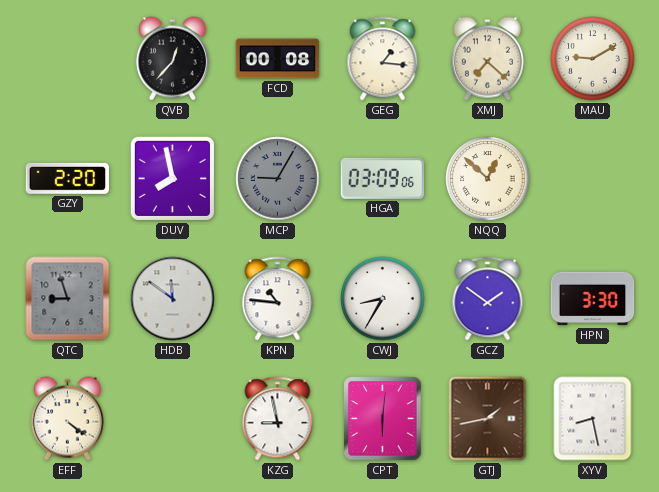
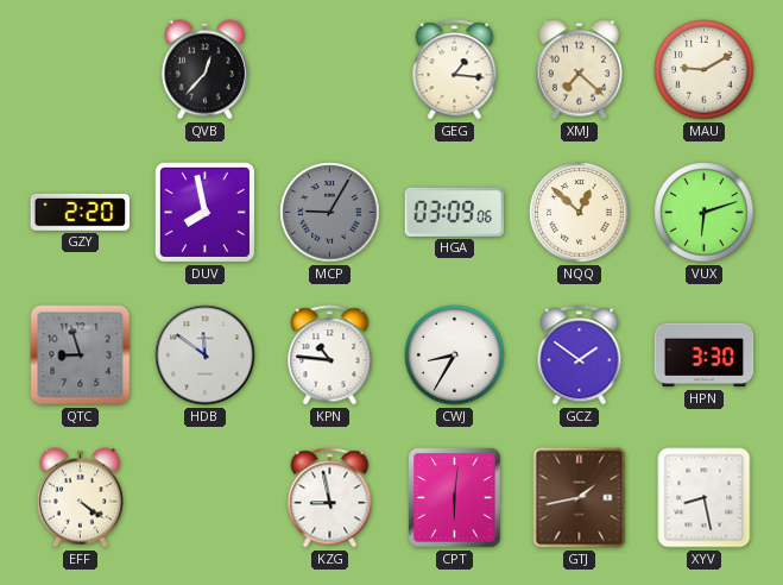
FCD: 00:08 -> none (278, 59)
VUX: none -> 6:12 (705, 213)
